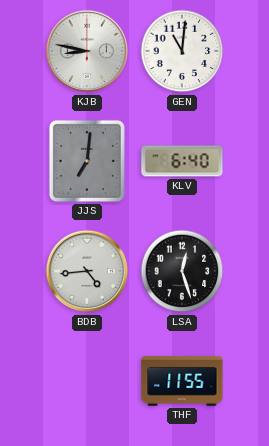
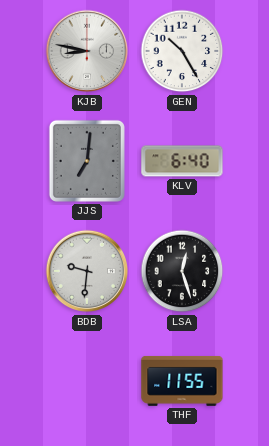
GEN: 11:01 -> 10:25 (182, 51)
BDB: 4:44 -> 9:31 (87, 271)
